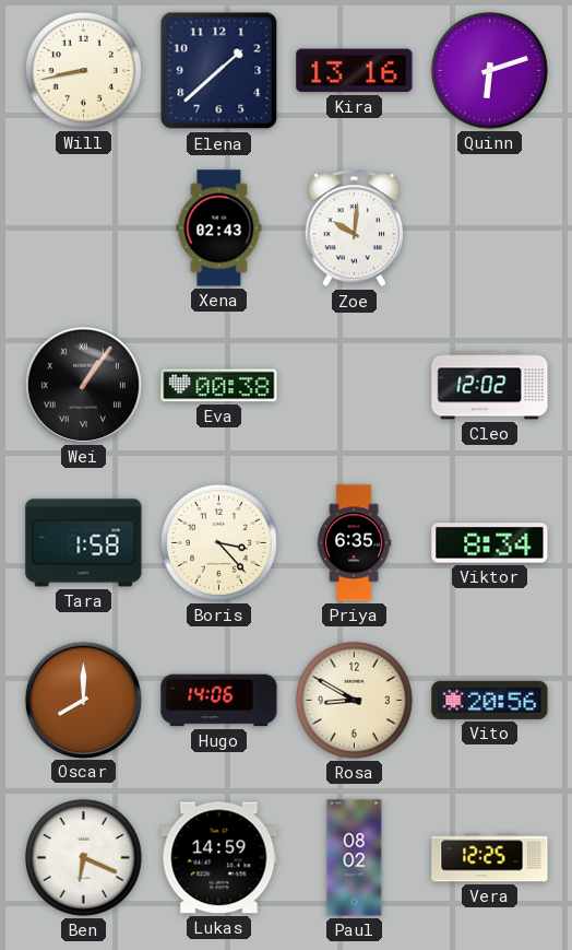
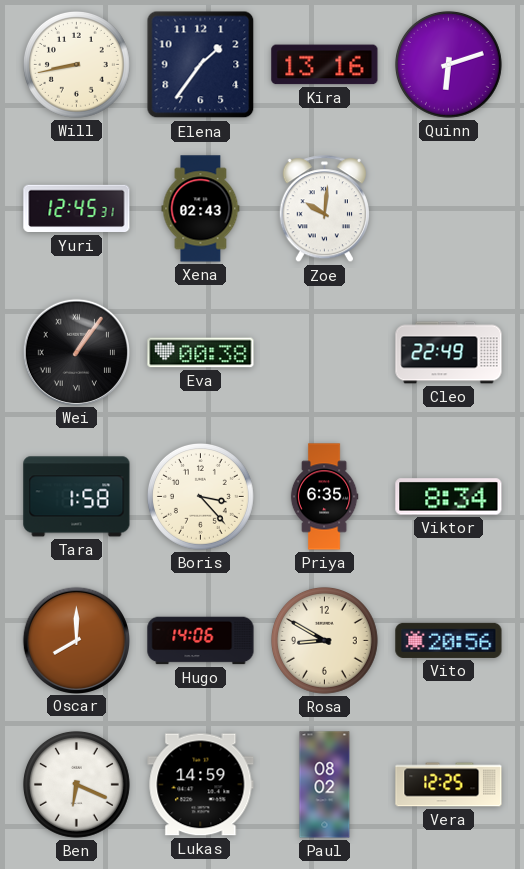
Elena: 1:38 -> 1:36 (201, 65)
Yuri: none -> 12:45 (77, 209)
Cleo: 12:02 -> 22:49 (449, 353)
